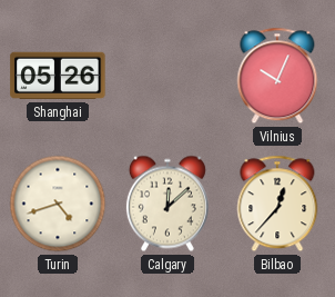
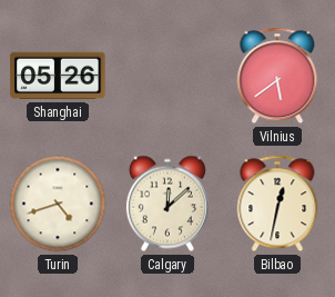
Vilnius: 10:04 -> 5:39 (277, 76)
Bilbao: 12:37 -> 12:32 (277, 204)
